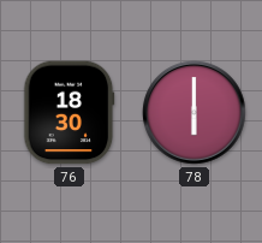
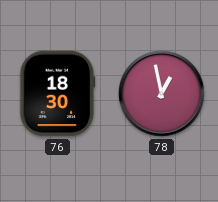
78: 6:00 -> 12:58 (162, 94)
